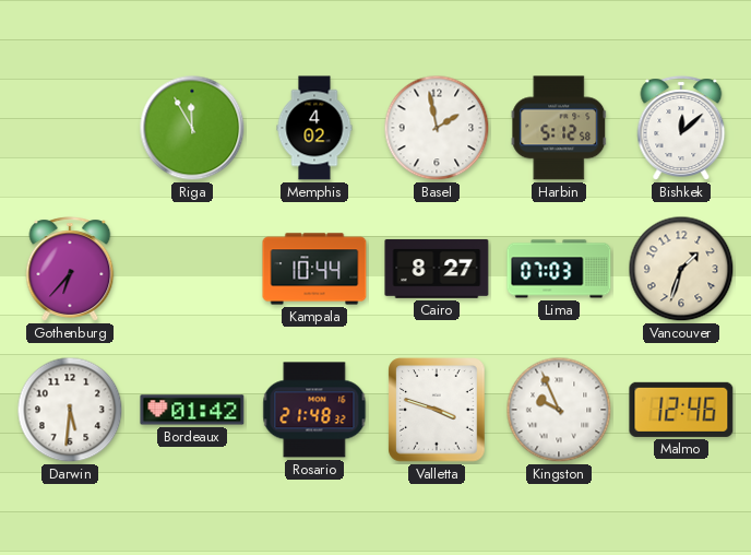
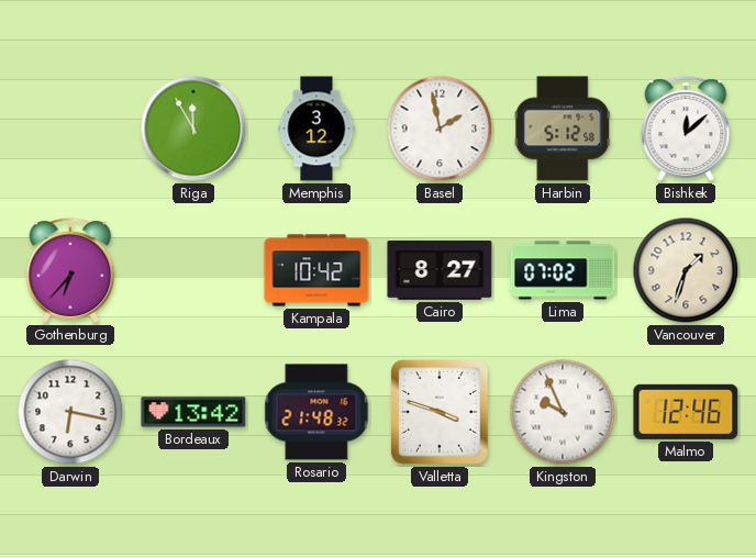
Memphis: 4:02 -> 3:12 (316, 129)
Kampala: 10:44 -> 10:42 (316, 270)
Lima: 07:03 -> 07:02 (563, 270)
Darwin: 5:31 -> 6:17 (70, 412)
Bordeaux: 01:42 -> 13:42 (193, 412)
